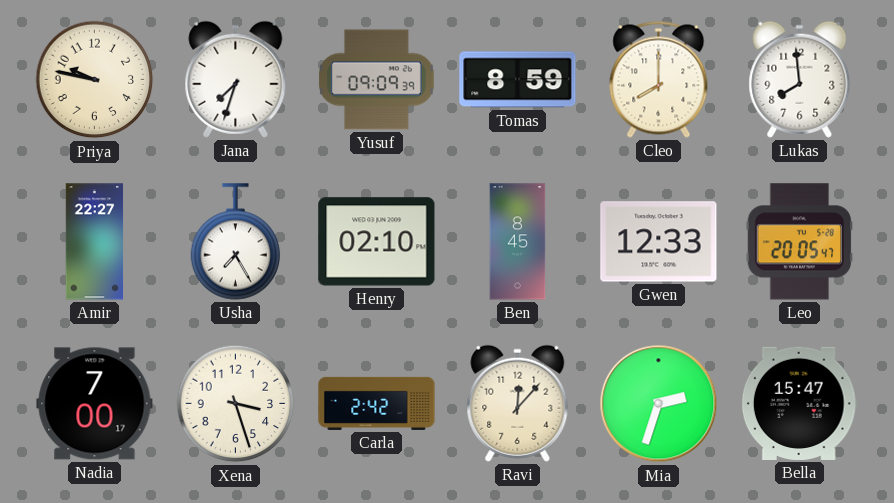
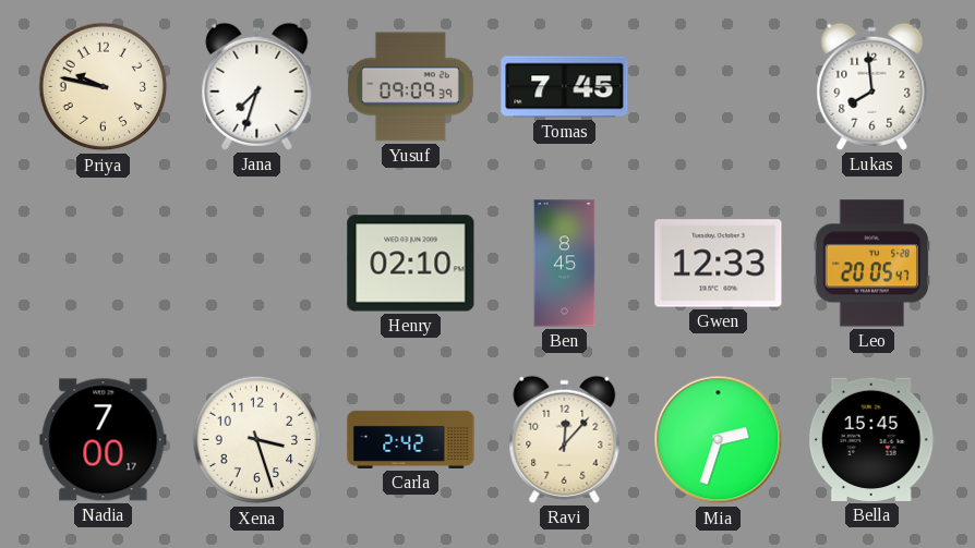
Tomas: 8:59 -> 7:45 (565, 87)
Cleo: 8:00 -> none (659, 79)
Amir: 22:27 -> none (95, 242)
Usha: 7:25 -> none (236, 242)
Bella: 15:47 -> 15:45 (871, 439)
